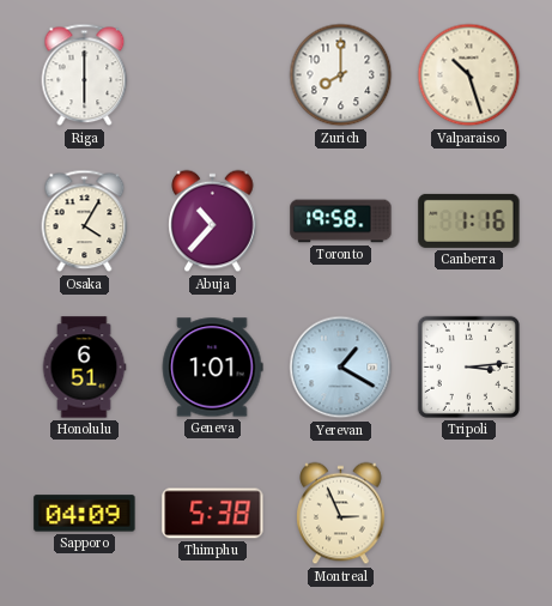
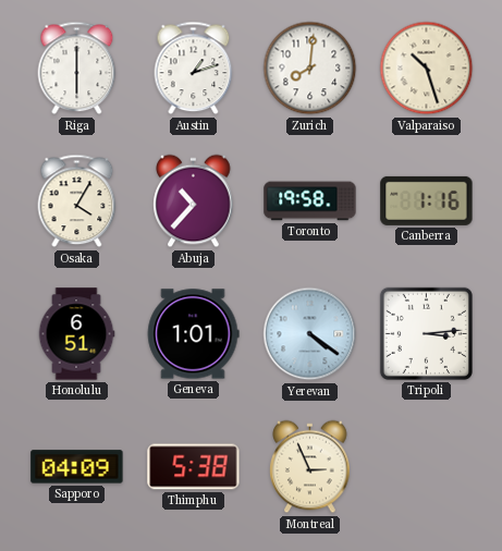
Austin: none -> 1:12 (194, 69)
Zurich: 8:00 -> 8:01 (310, 69)
Yerevan: 1:20 -> 4:21 (310, 334)
